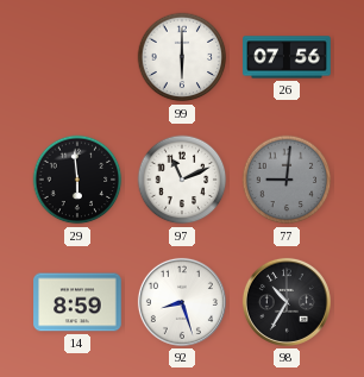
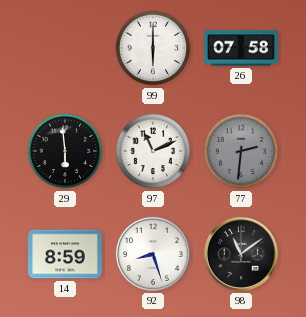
26: 07:56 -> 07:58 (241, 48)
77: 9:01 -> 2:31 (241, 151)
98: 10:35 -> 11:09 (241, 254)
